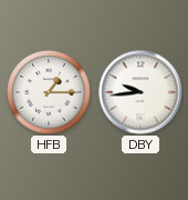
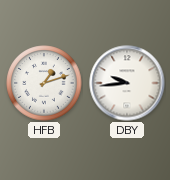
HFB: 1:15 -> 1:12 (44, 83)
